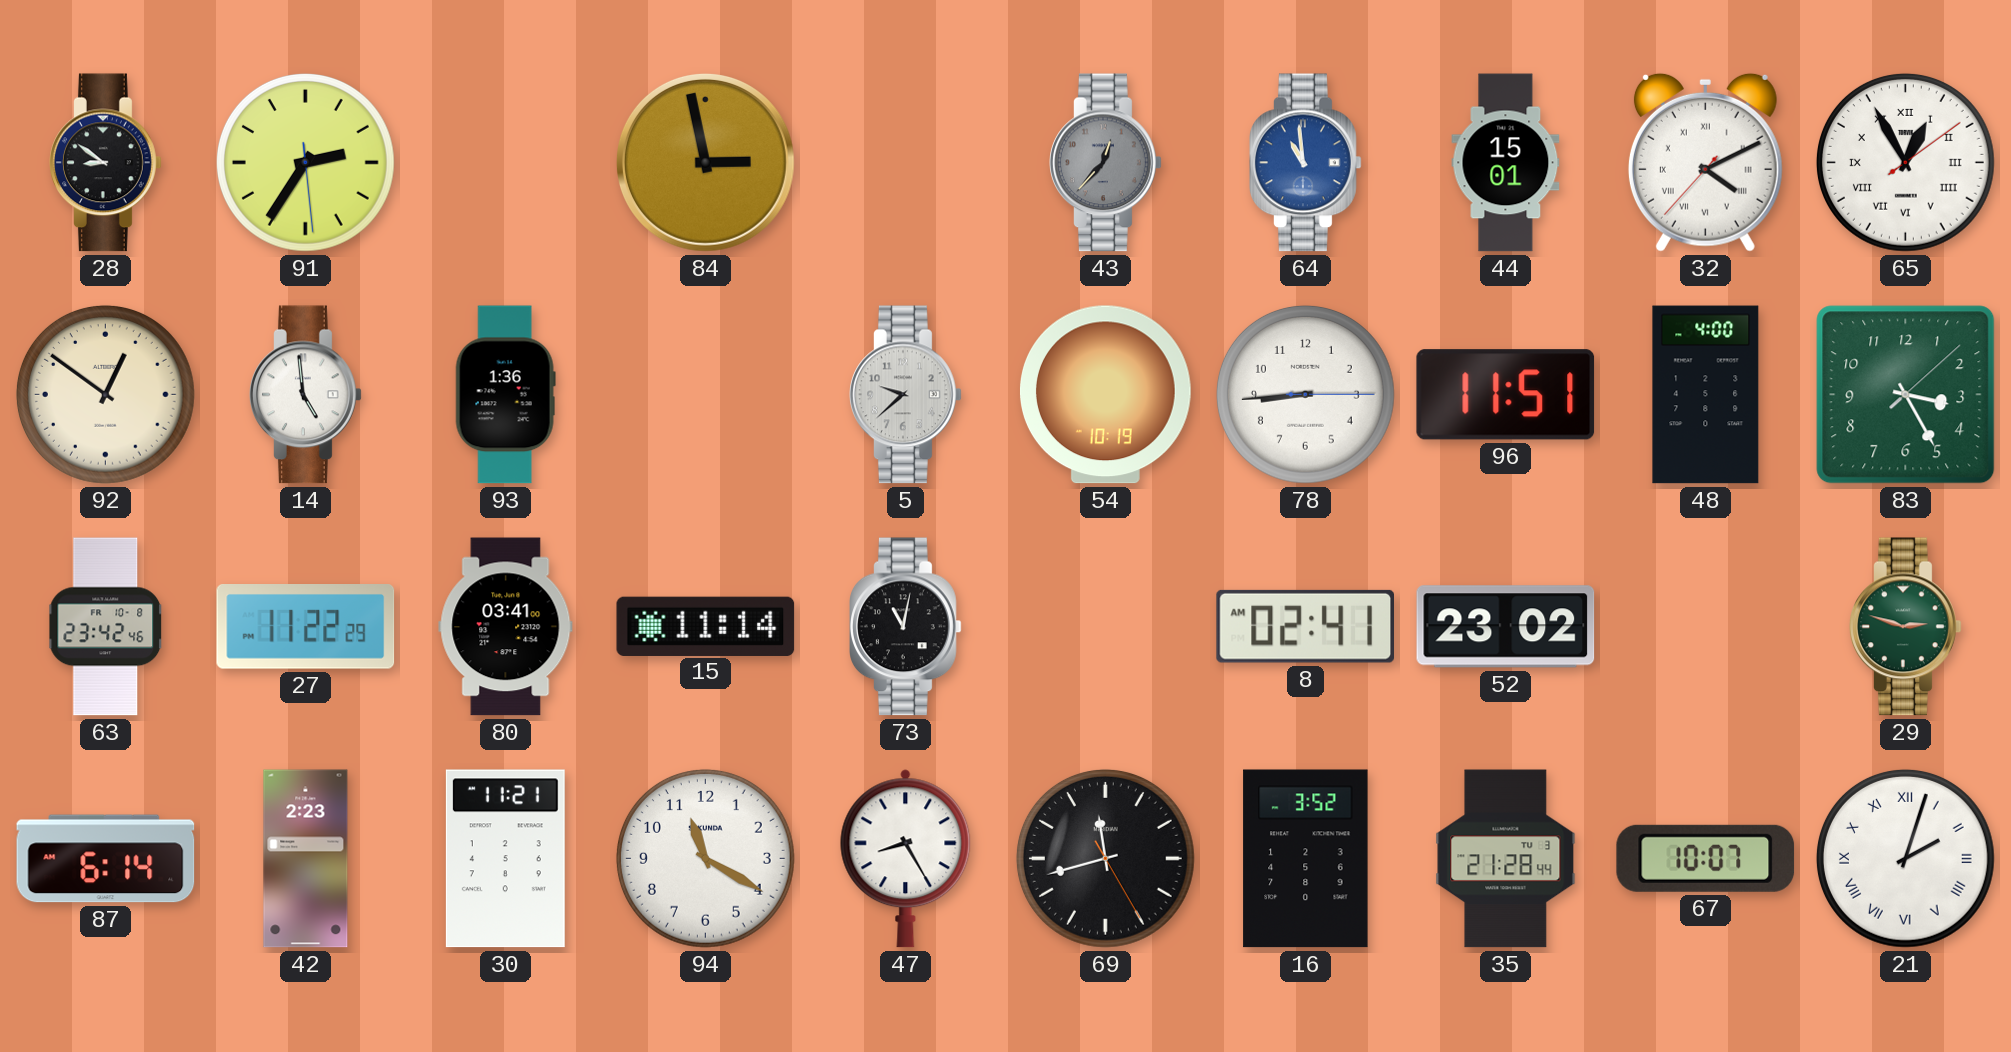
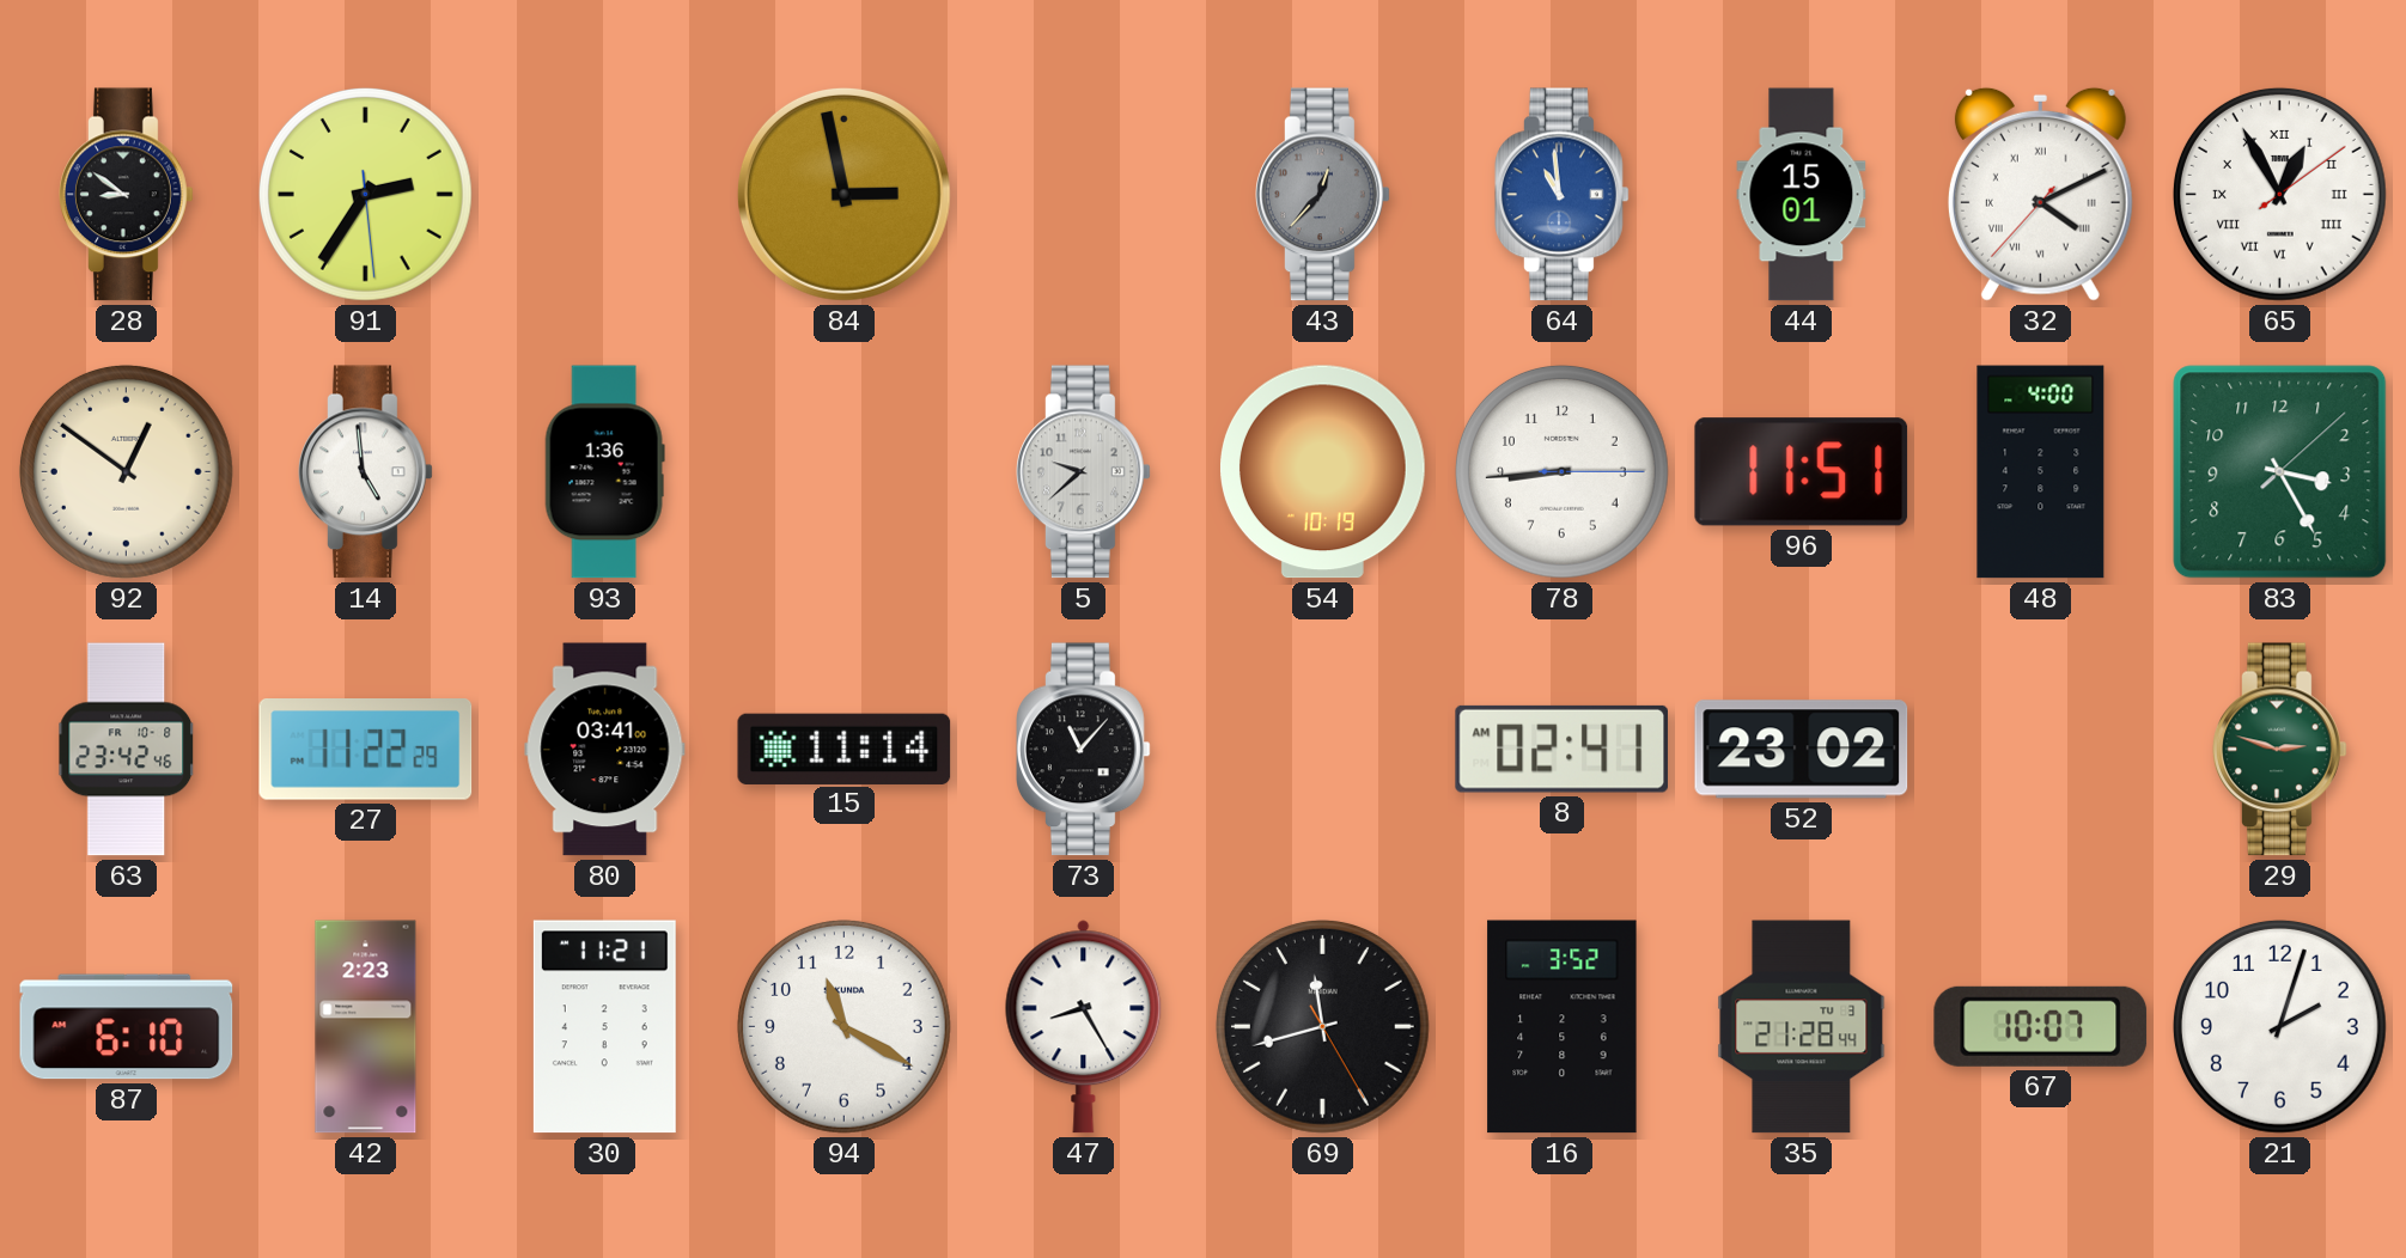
73: 11:02 -> 11:07 (1084, 750)
87: 6:14 -> 6:10 (127, 1027)
21 numerals: Roman -> Arabic (2279, 1026)
